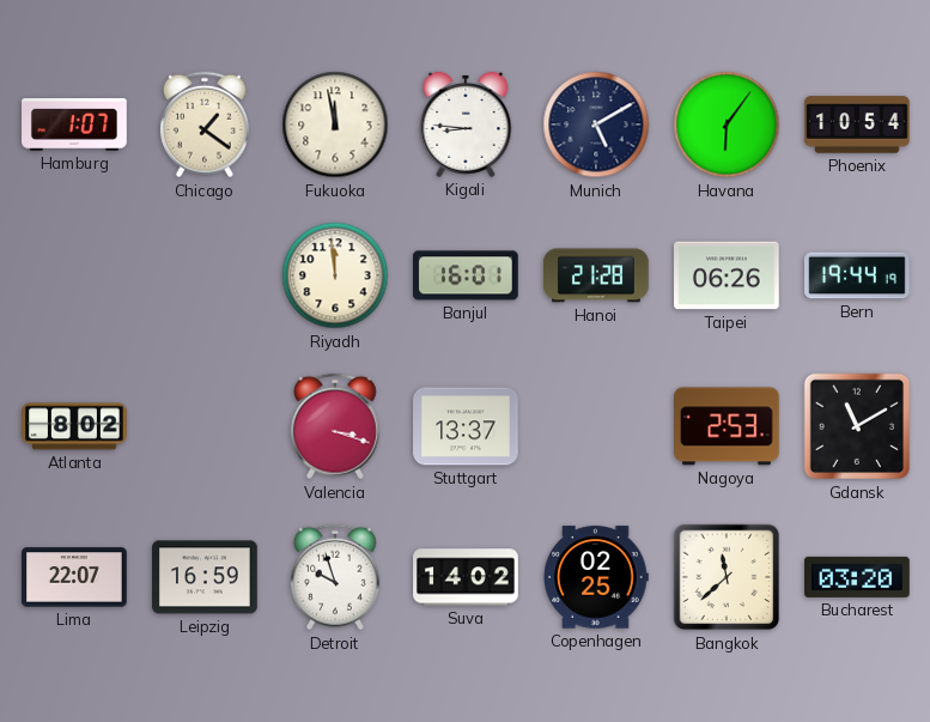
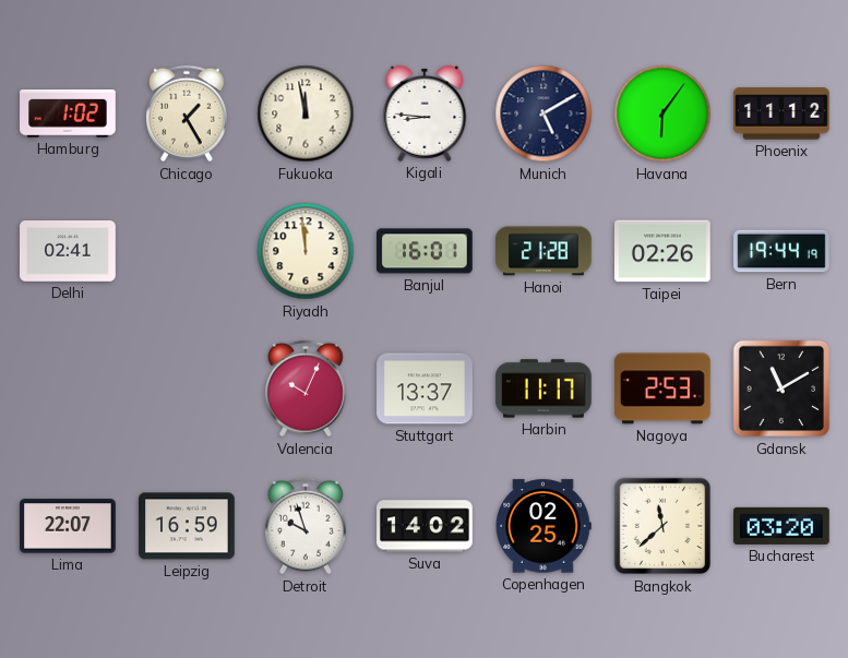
Hamburg: 1:07 -> 1:02 (68, 113)
Chicago: 1:21 -> 1:25 (187, 113)
Phoenix: 10:54 -> 11:12 (781, 113)
Delhi: none -> 02:41 (68, 252)
Taipei: 06:26 -> 02:26 (664, 251)
Atlanta: 8:02 -> none (74, 426)
Valencia: 3:18 -> 10:04 (306, 388)
Harbin: none -> 11:17 (544, 388)
